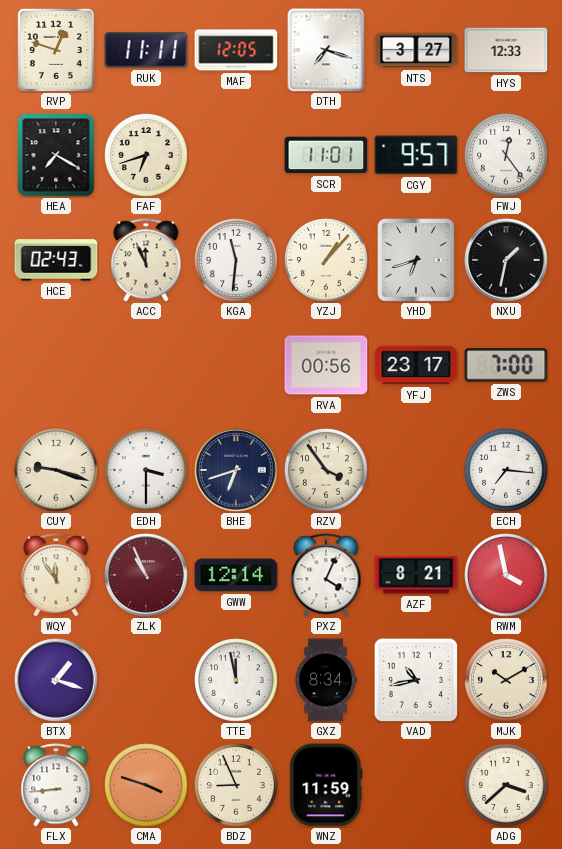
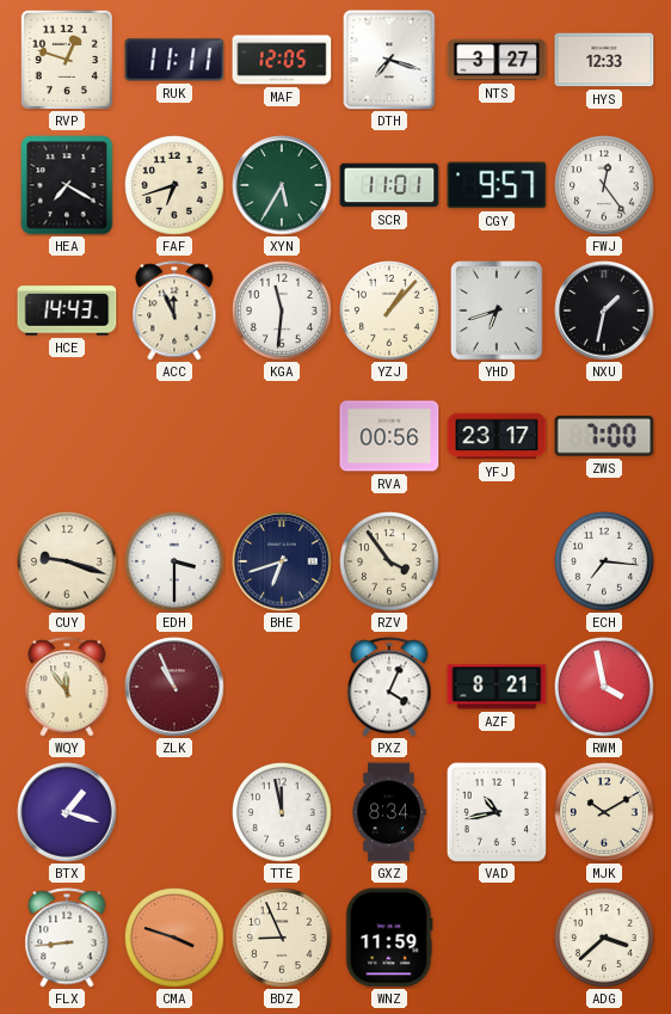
XYN: none -> 5:35 (282, 185)
HCE: 02:43 -> 14:43 (67, 311)
GWW: 12:14 -> none (236, 575)
